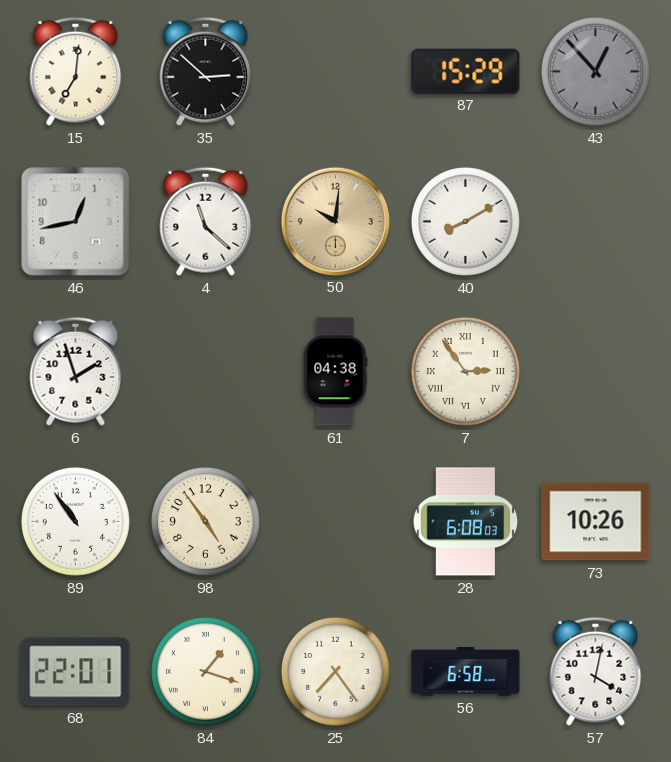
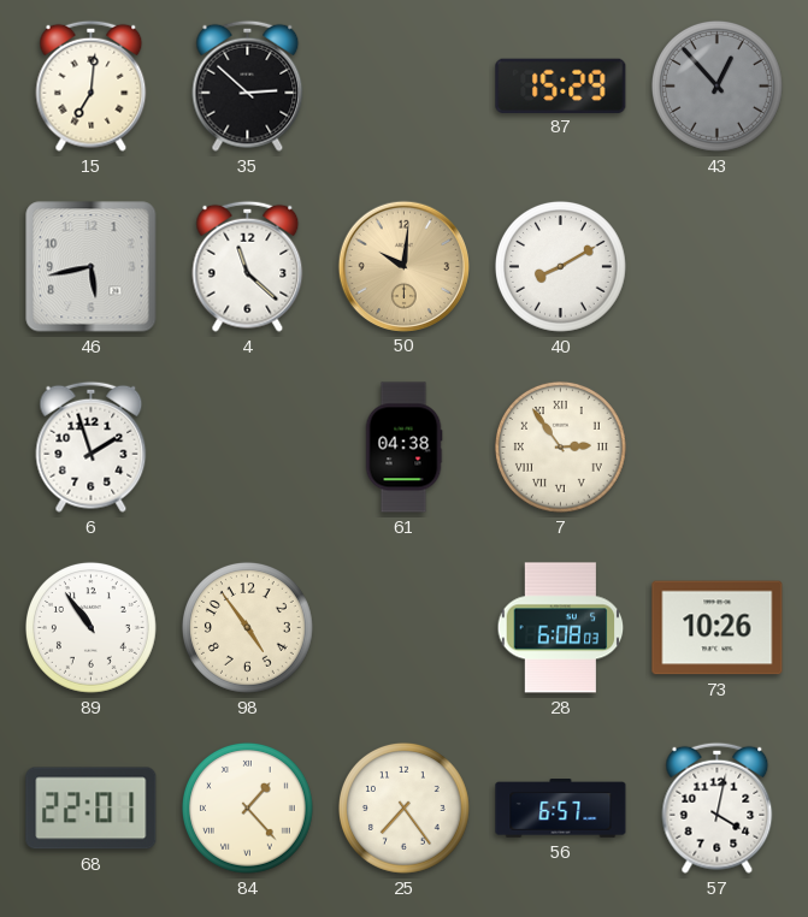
46: 12:43 -> 5:43 (92, 267)
84: 1:18 -> 1:23 (247, 807)
56: 6:58 -> 6:57 (561, 809)
